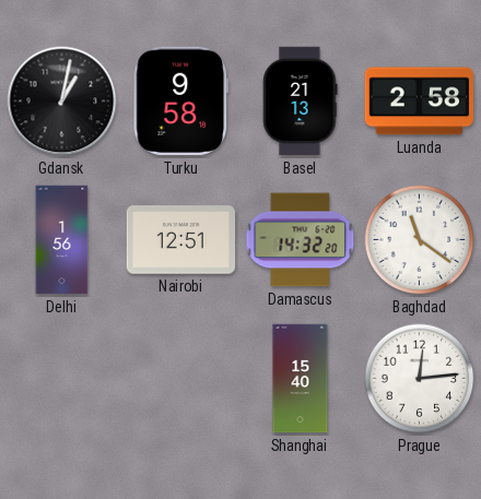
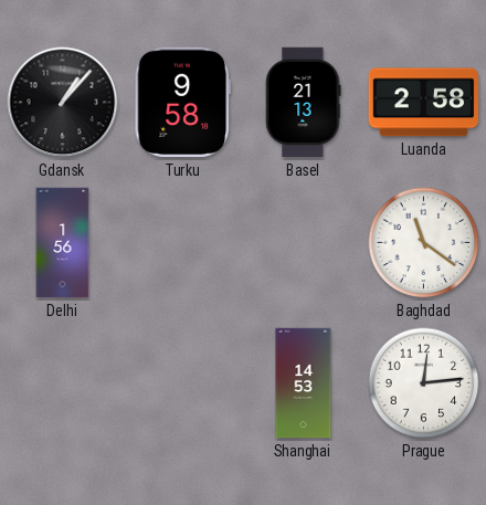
Gdansk: 1:02 -> 1:07 (63, 103)
Nairobi: 12:51 -> none (181, 240)
Damascus: 14:32 -> none (301, 240)
Shanghai: 15:40 -> 14:53 (304, 383)
